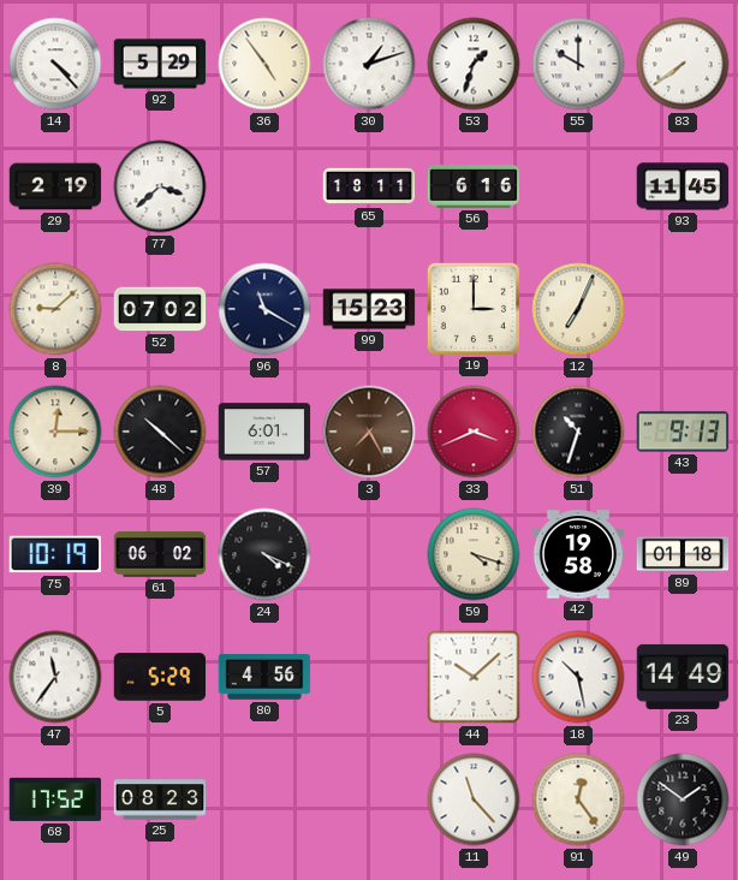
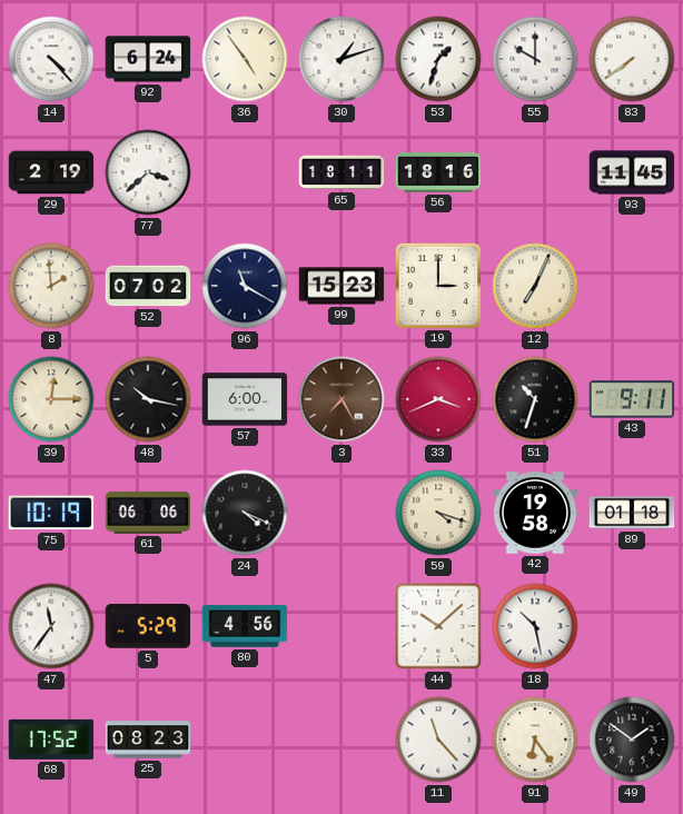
92: 5:29 -> 6:24 (148, 59)
56: 6:16 -> 18:16 (438, 172)
8: 9:08 -> 1:59 (51, 286)
48: 10:22 -> 10:17 (148, 399)
57: 6:01 -> 6:00 (245, 399)
43: 9:13 -> 9:11 (632, 399)
61: 06:02 -> 06:06 (148, 513)
23: 14:49 -> none (683, 677)
91: 12:24 -> 6:24 (535, 739)
